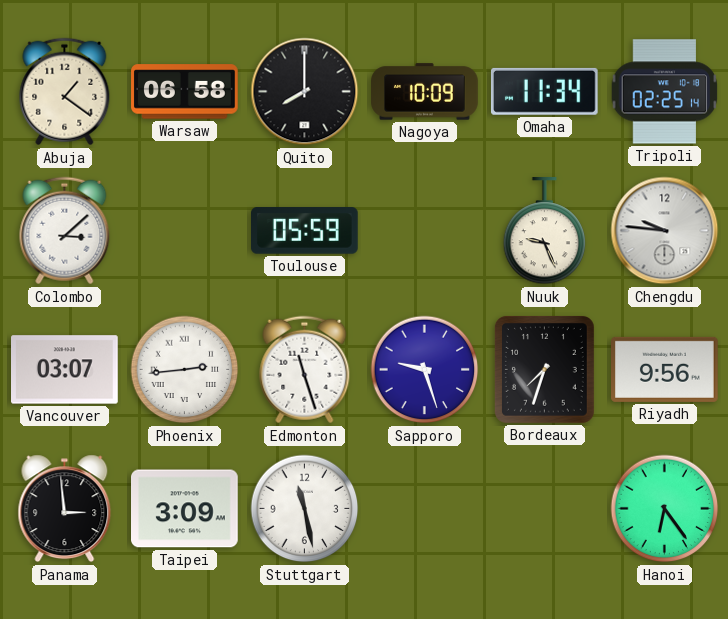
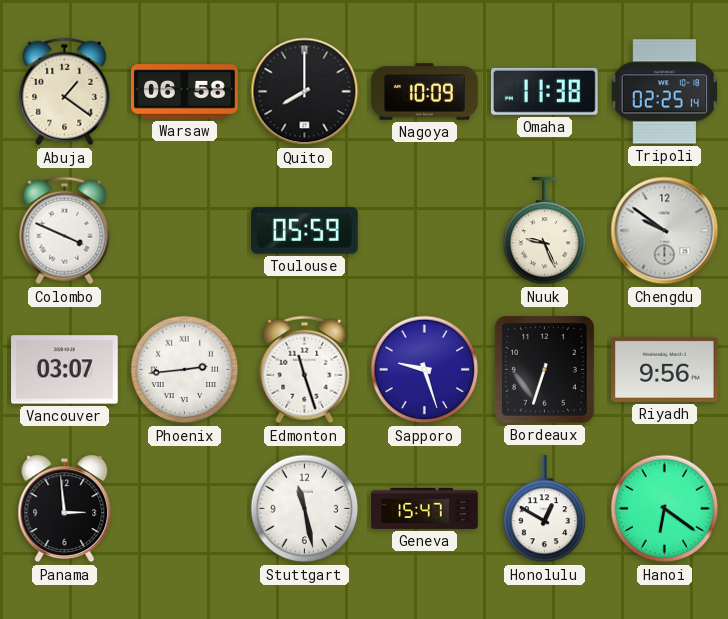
Omaha: 11:34 -> 11:38 (544, 91)
Colombo: 3:08 -> 3:49 (65, 231)
Chengdu: 9:46 -> 9:51 (665, 231)
Bordeaux: 7:33 -> 6:33 (544, 369)
Taipei: 3:09 -> none (185, 509)
Geneva: none -> 15:47 (425, 508)
Honolulu: none -> 12:50 (545, 509)
Hanoi: 6:24 -> 6:21 (665, 509)
